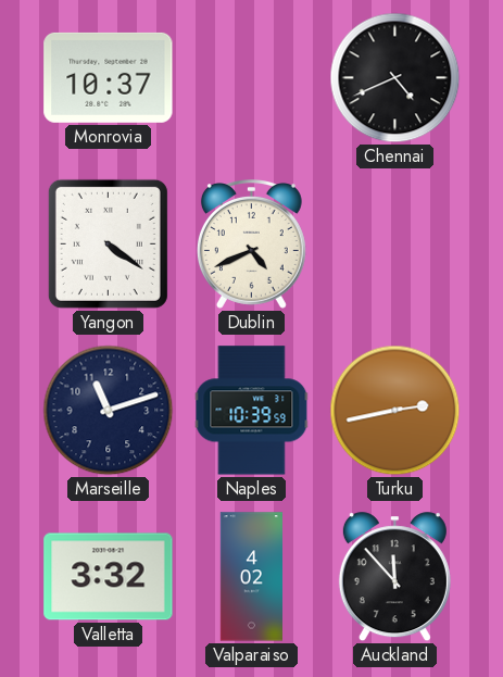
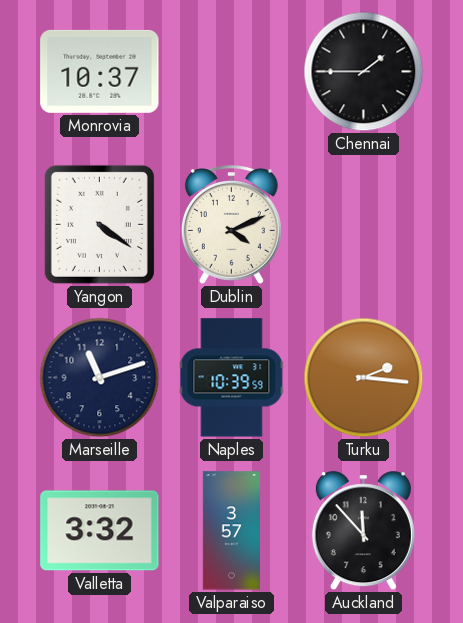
Chennai: 4:41 -> 1:45 (364, 72)
Dublin: 4:41 -> 4:11 (231, 225)
Turku: 2:43 -> 2:16 (364, 378)
Valparaiso: 4:02 -> 3:57 (231, 531)
